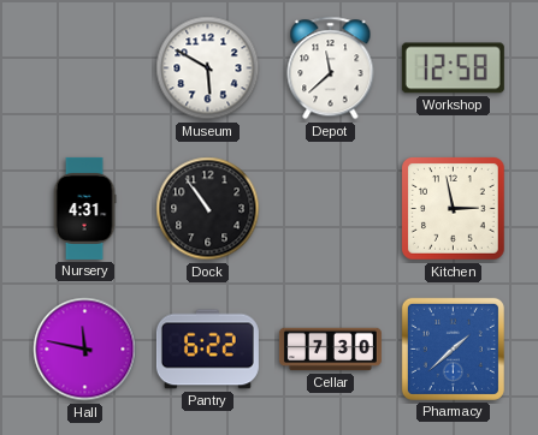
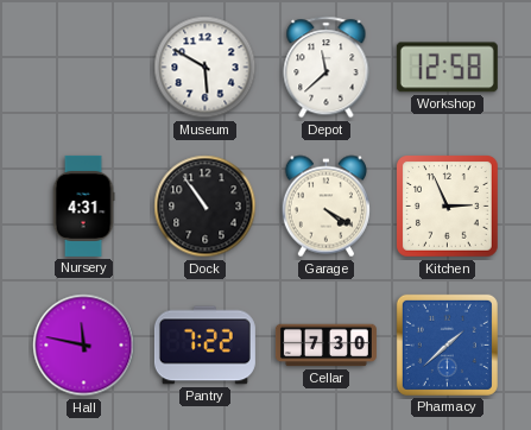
Garage: none -> 4:20 (325, 207)
Kitchen: 2:58 -> 2:56 (448, 207)
Pantry: 6:22 -> 7:22 (204, 346)
